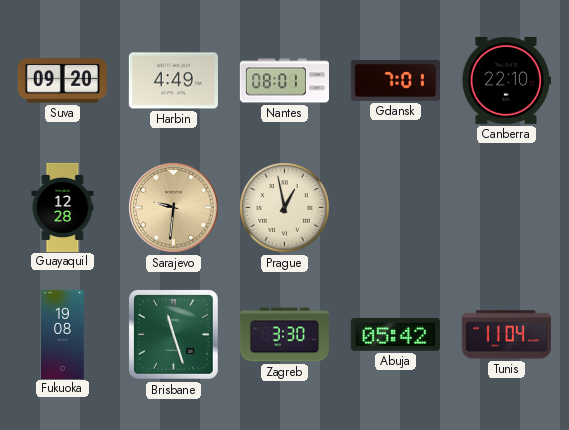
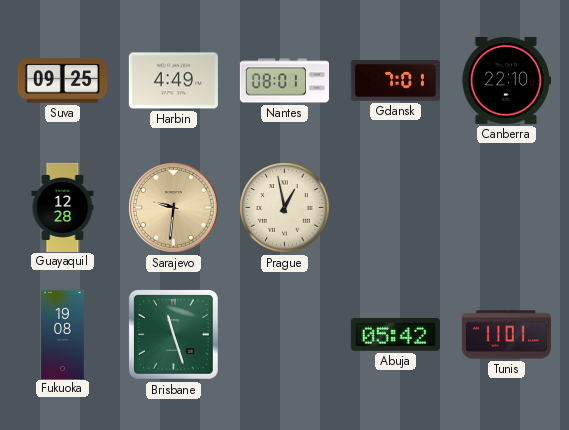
Suva: 09:20 -> 09:25 (62, 81)
Zagreb: 3:30 -> none (284, 335)
Tunis: 11:04 -> 11:01 (506, 335)
